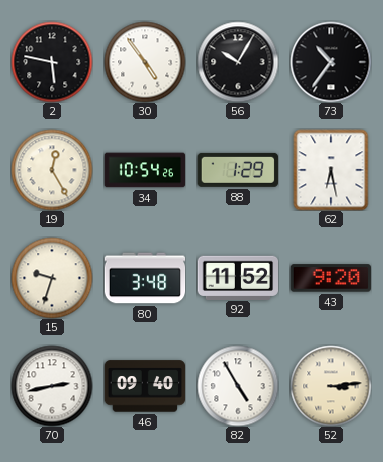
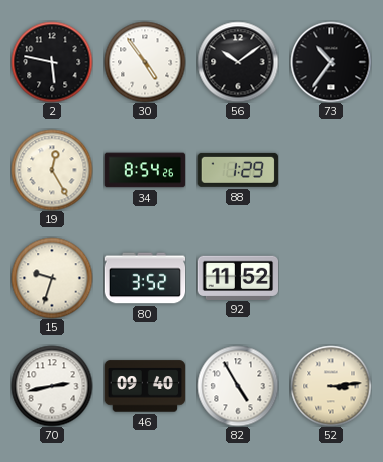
56: 10:05 -> 10:09 (238, 62)
34: 10:54 -> 8:54 (145, 170)
62: 6:28 -> none (331, 170)
80: 3:48 -> 3:52 (145, 278)
43: 9:20 -> none (330, 278)
